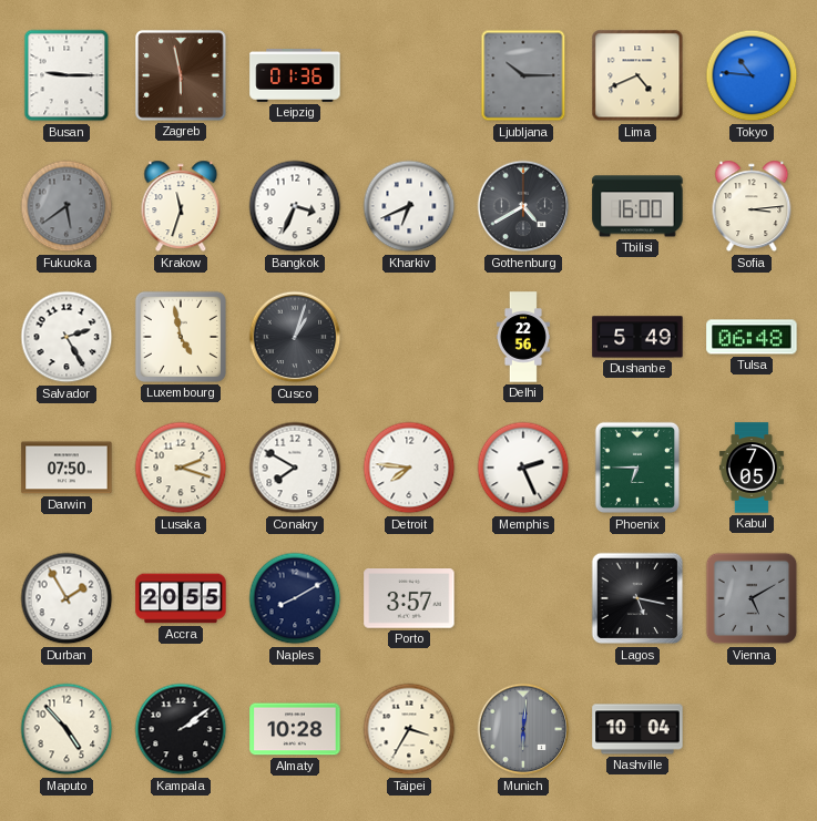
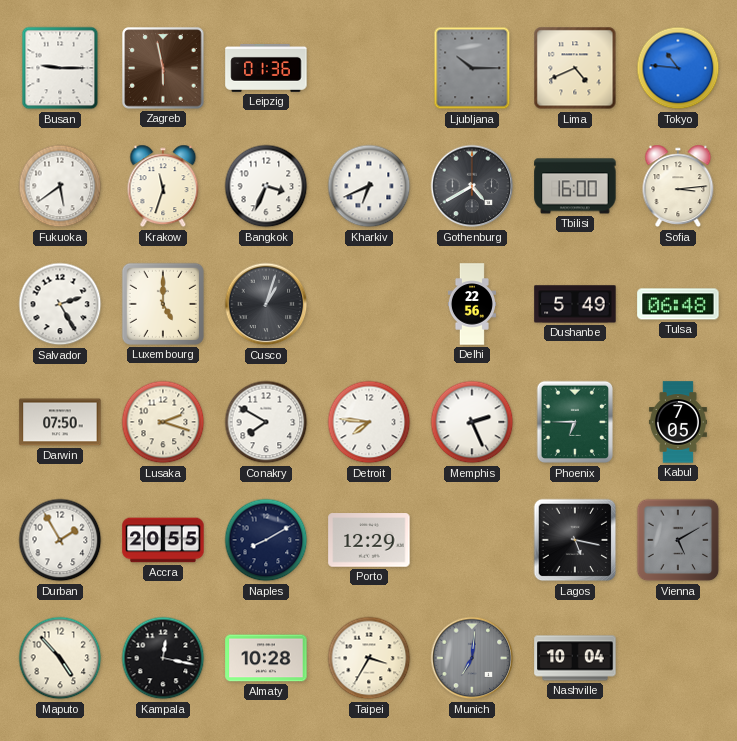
Fukuoka dial: grey -> white (60, 186)
Luxembourg: 4:58 -> 5:00 (163, 304)
Porto: 3:57 -> 12:29 (369, 540)
Kampala: 2:09 -> 12:17 (163, 658)
Munich: 6:01 -> 7:01 (472, 658)
